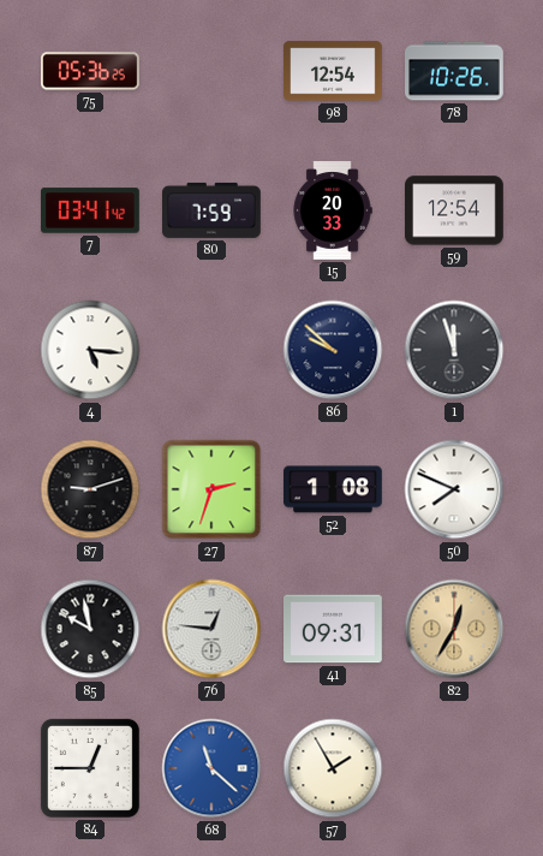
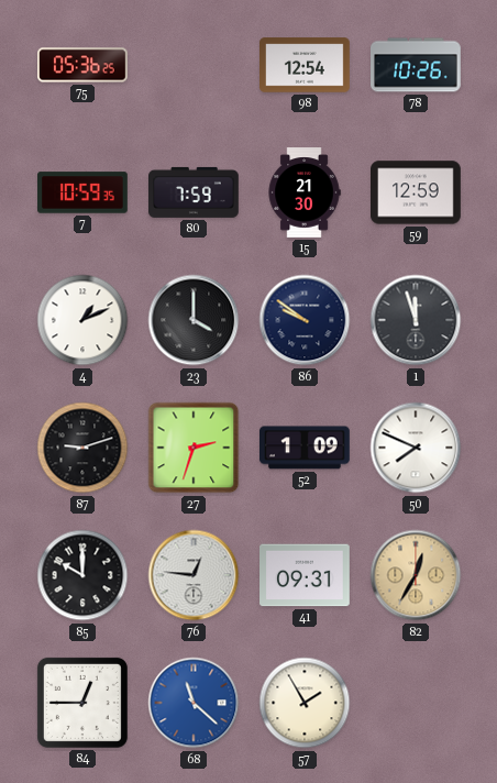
7: 03:41 -> 10:59 (84, 192)
15: 20:33 -> 21:30 (305, 192)
59: 12:54 -> 12:59 (417, 192)
4: 5:16 -> 1:11 (82, 320)
23: none -> 4:00 (194, 320)
86: 9:52 -> 9:51 (305, 320)
52: 1:08 -> 1:09 (306, 448)
85: 9:58 -> 10:00 (82, 575)
